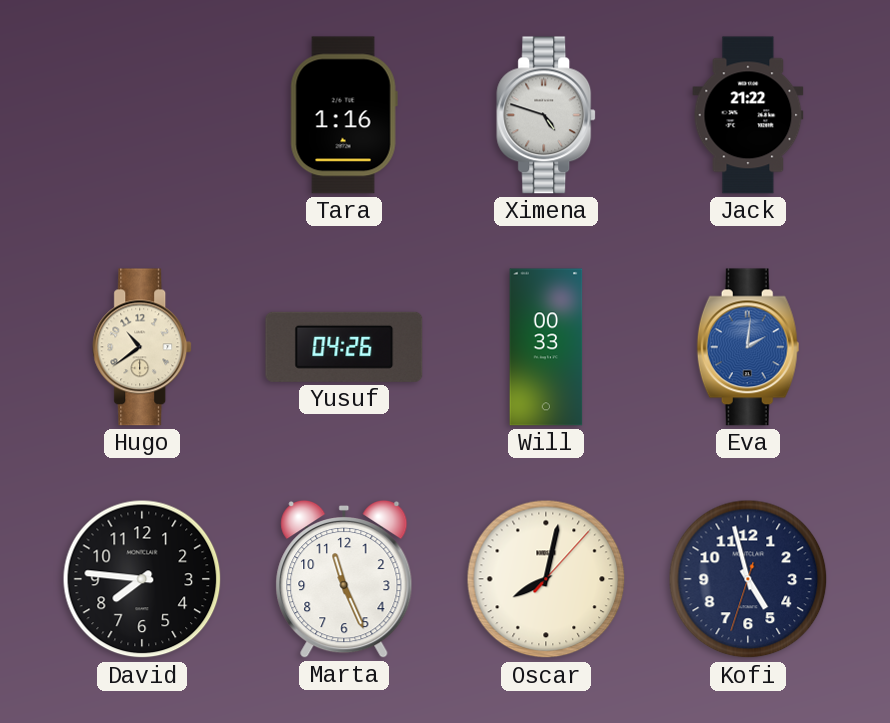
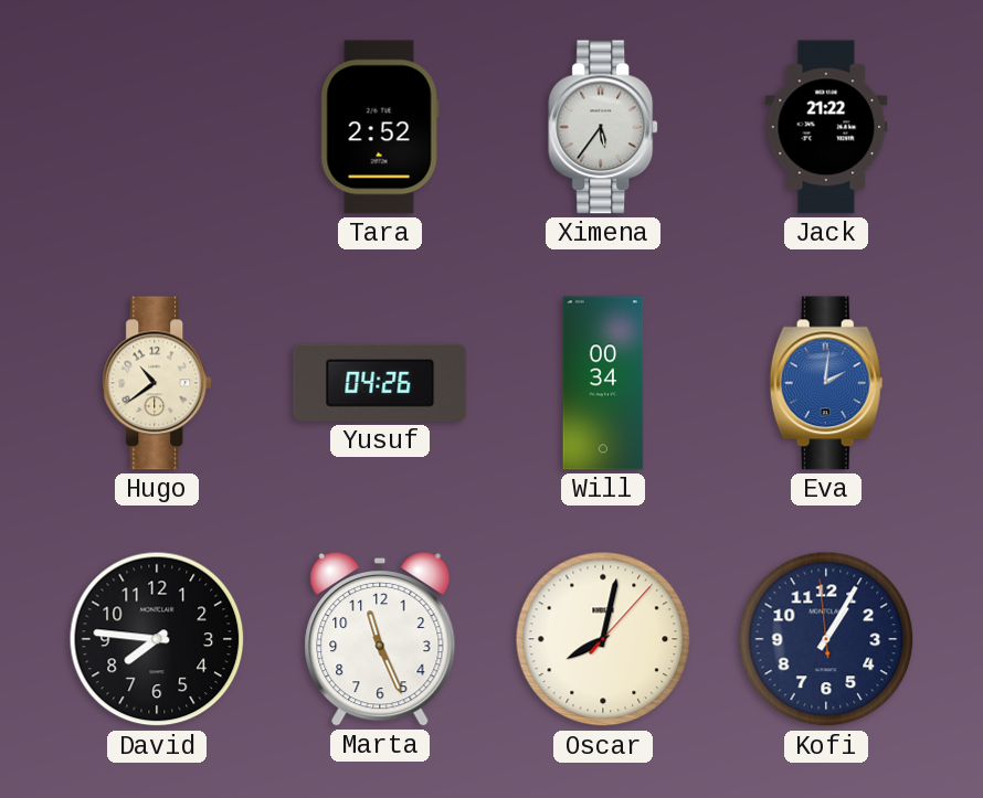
Tara: 1:16 -> 2:52 (380, 127)
Ximena: 4:48 -> 5:36 (604, 127)
Will: 00:33 -> 00:34 (603, 383)
Kofi: 4:57 -> 1:04 (826, 639)
